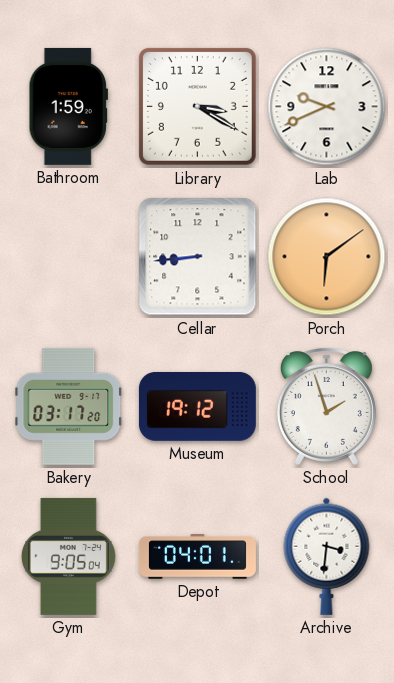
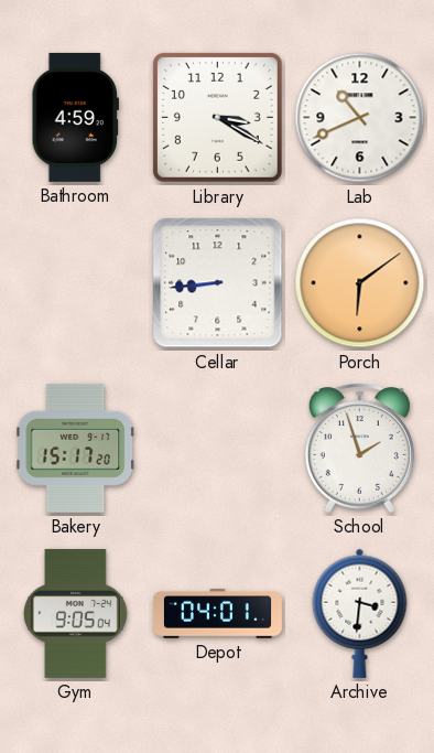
Bathroom: 1:59 -> 4:59 (75, 117)
Lab: 9:41 -> 10:41 (360, 118)
Bakery: 03:17 -> 15:17 (76, 448)
Museum: 19:12 -> none (197, 406)
